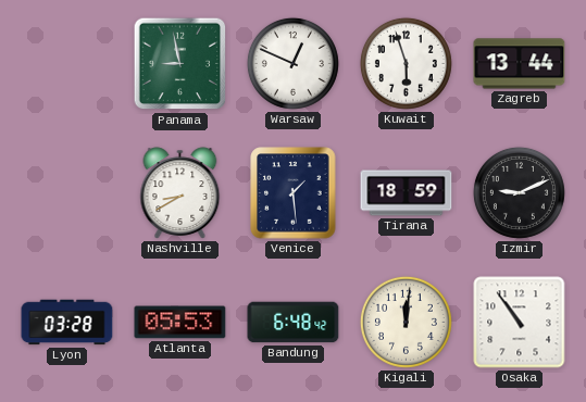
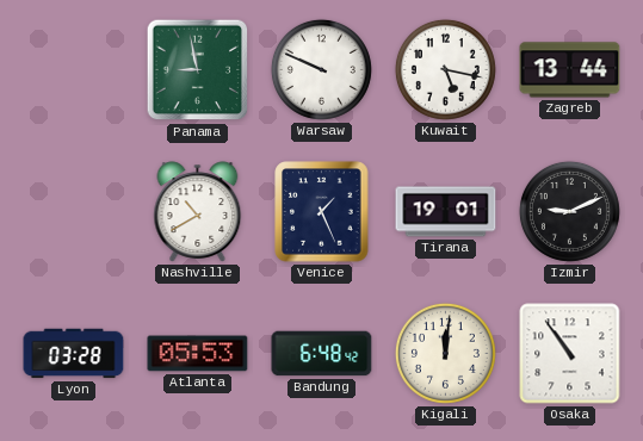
Warsaw: 12:49 -> 9:49 (321, 69)
Kuwait: 5:57 -> 5:17 (445, 69)
Nashville: 8:40 -> 10:40 (198, 212)
Venice: 1:29 -> 1:26 (322, 212)
Tirana: 18:59 -> 19:01 (446, 212)
